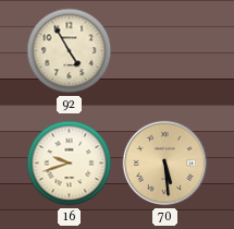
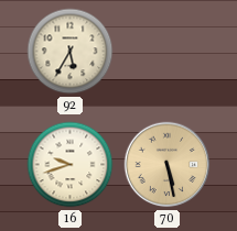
92: 4:55 -> 5:35 (71, 52)
70: 5:29 -> 5:28 (168, 165)
